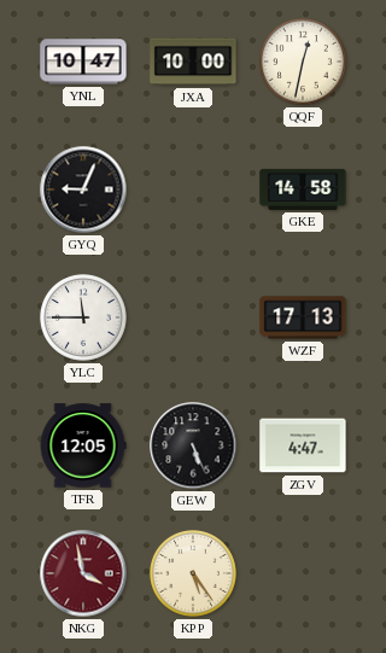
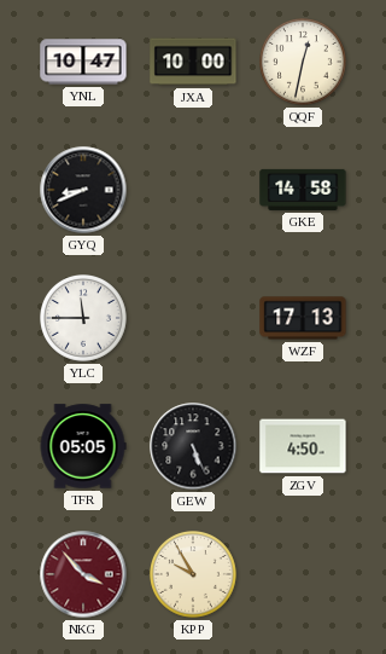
GYQ: 9:04 -> 8:41 (83, 190)
TFR: 12:05 -> 05:05 (83, 446)
ZGV: 4:47 -> 4:50 (303, 446)
NKG: 3:58 -> 3:53 (83, 574)
KPP: 5:24 -> 9:55 (194, 575)
